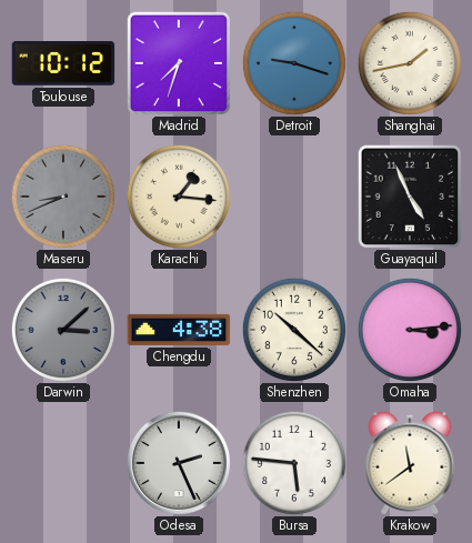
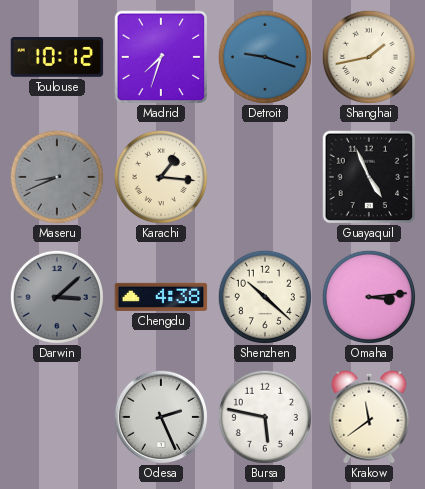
Bursa: 5:46 -> 5:47 (265, 417)
